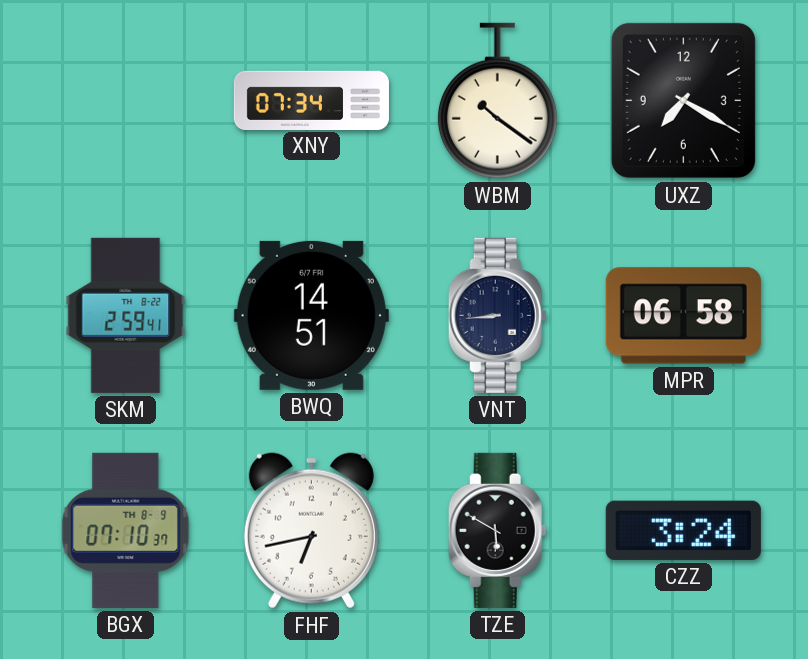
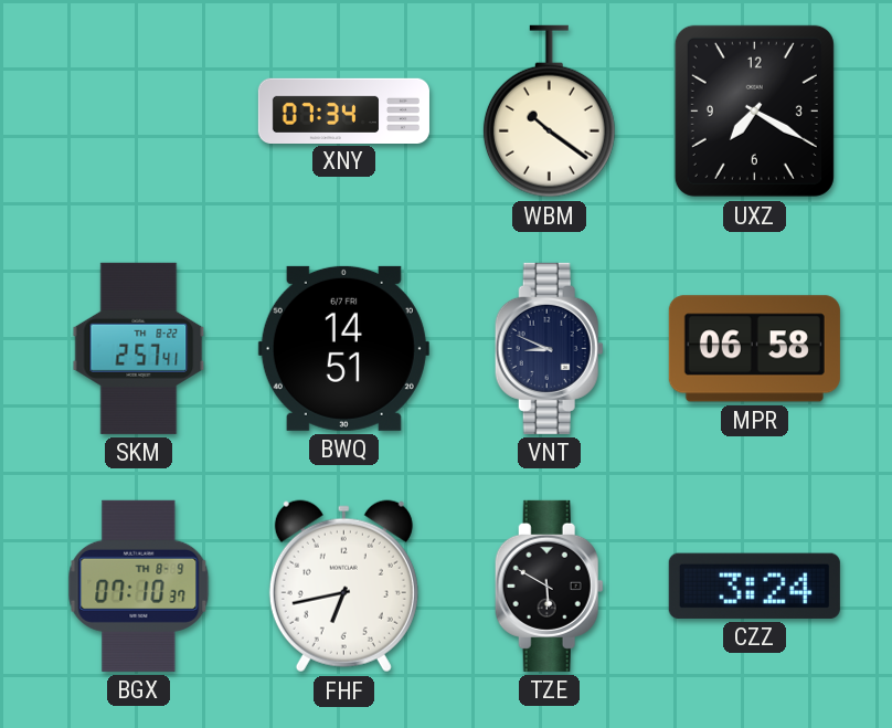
SKM: 2:59 -> 2:57 (139, 348)
VNT: 8:44 -> 8:49 (549, 348)
